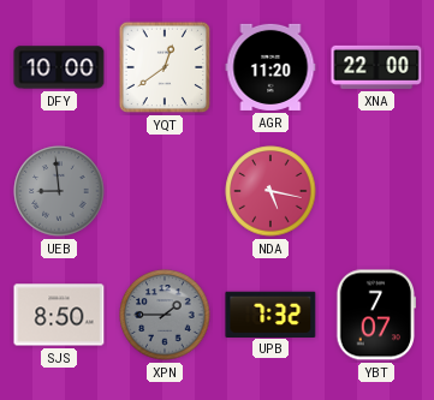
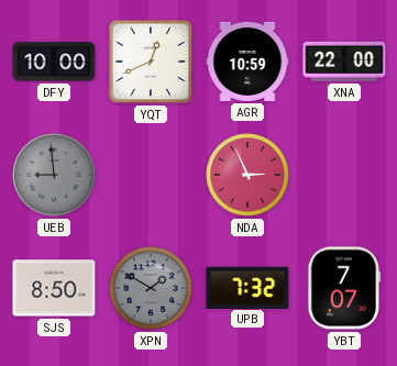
YQT: 12:39 -> 12:41 (151, 62)
AGR: 11:20 -> 10:59 (247, 62)
NDA: 5:17 -> 2:56 (247, 175)
XPN: 1:45 -> 1:50 (151, 288)
